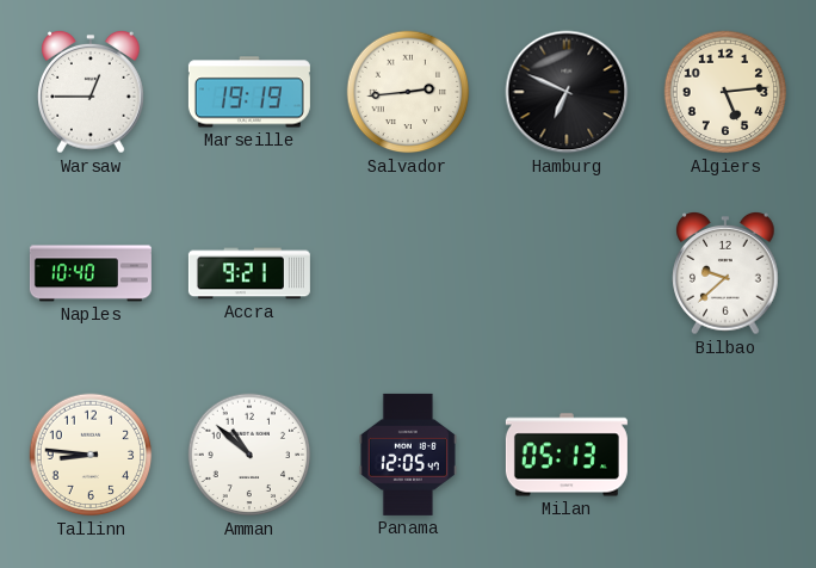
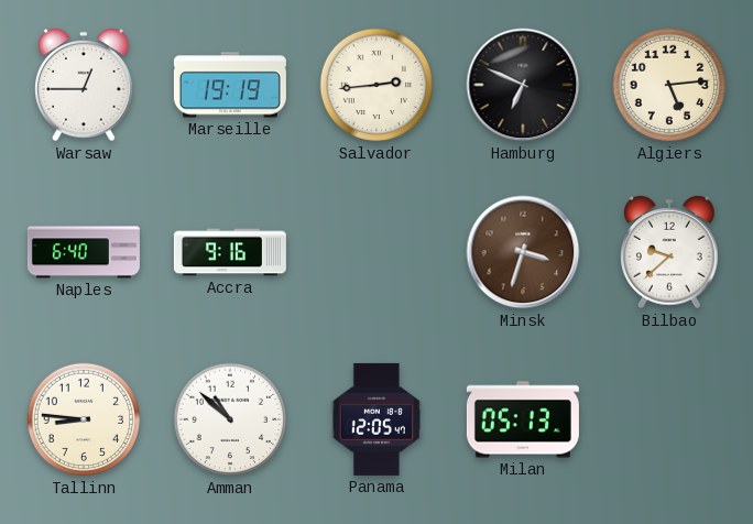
Naples: 10:40 -> 6:40 (84, 252)
Accra: 9:21 -> 9:16 (230, 252)
Minsk: none -> 3:33 (523, 252)
